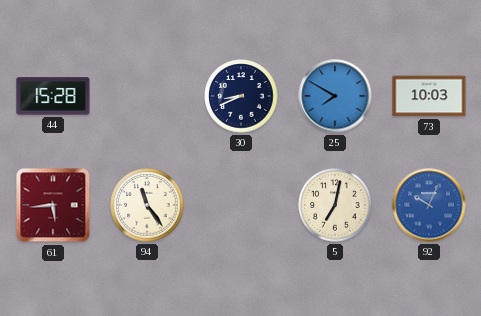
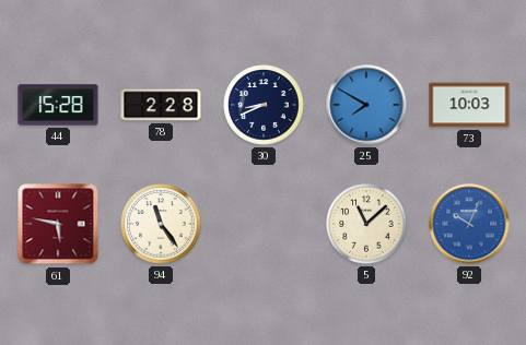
78: none -> 2:28 (161, 105)
61: 5:44 -> 5:47 (58, 224)
5: 7:02 -> 11:08 (366, 224)
